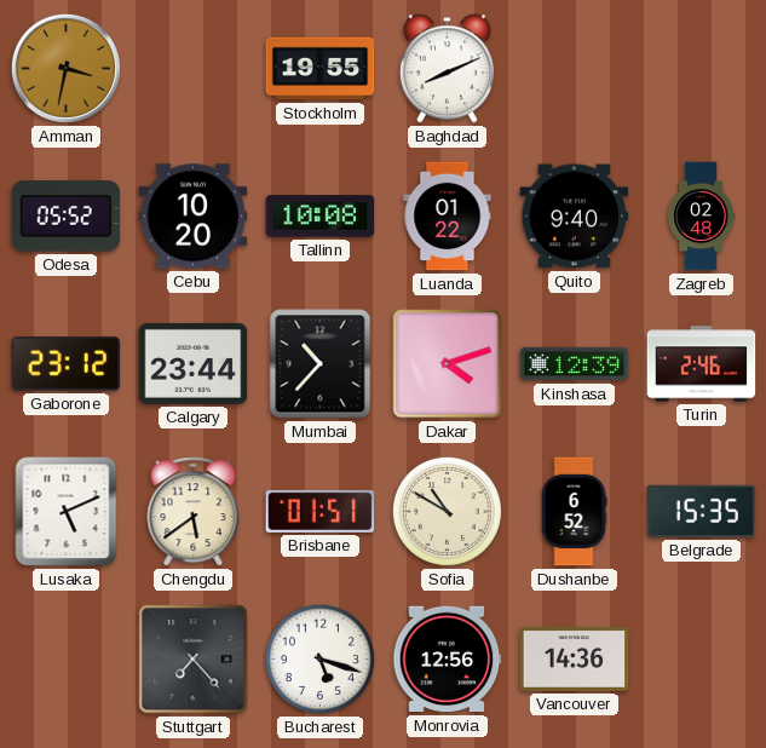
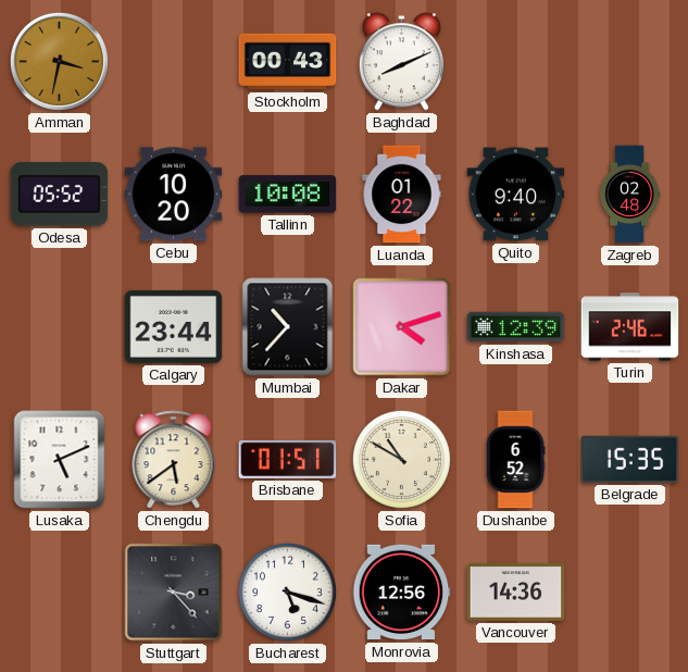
Stockholm: 19:55 -> 00:43 (288, 62)
Gaborone: 23:12 -> none (67, 364)
Stuttgart: 7:23 -> 3:23 (174, 593)
